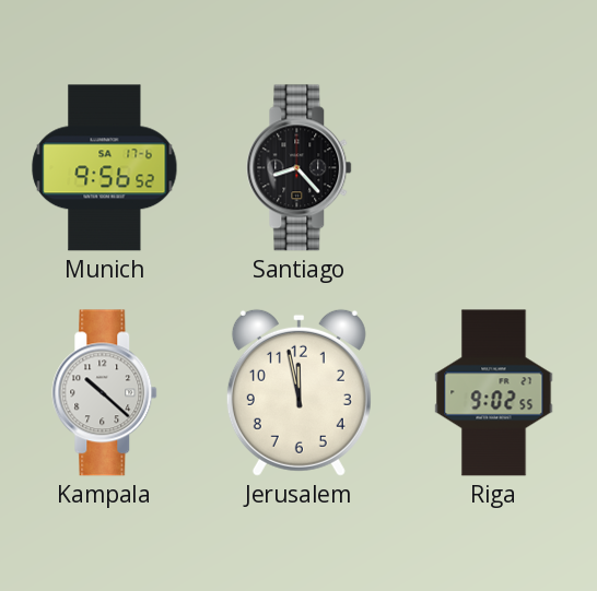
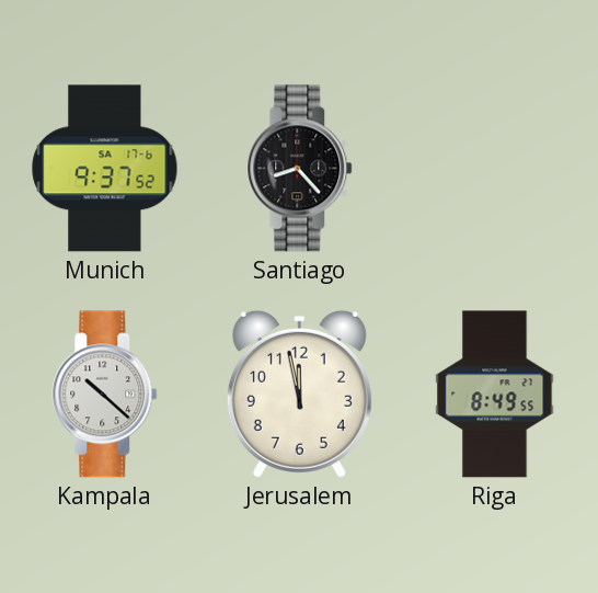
Munich: 9:56 -> 9:37 (105, 169)
Riga: 9:02 -> 8:49 (495, 395)
